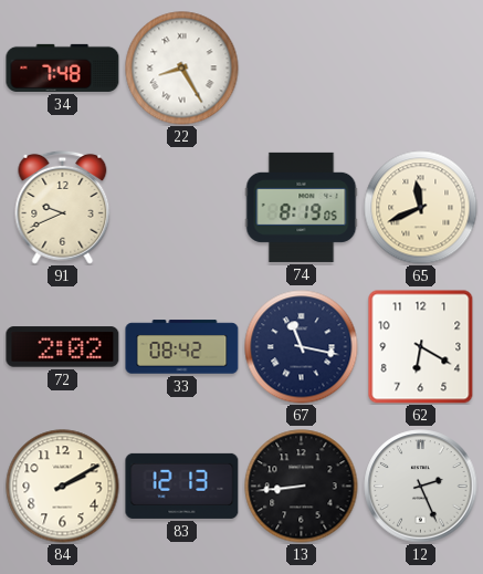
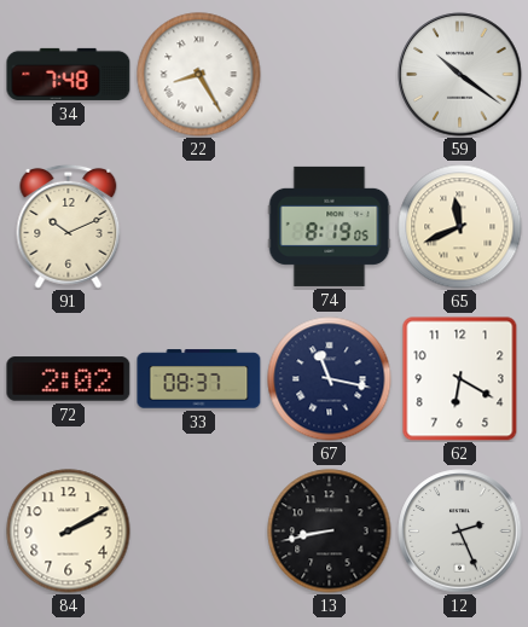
59: none -> 10:21 (460, 75)
91: 9:41 -> 10:11 (69, 226)
33: 08:42 -> 08:37 (199, 379)
83: 12:13 -> none (182, 486)
13: 8:44 -> 8:43 (330, 532)
